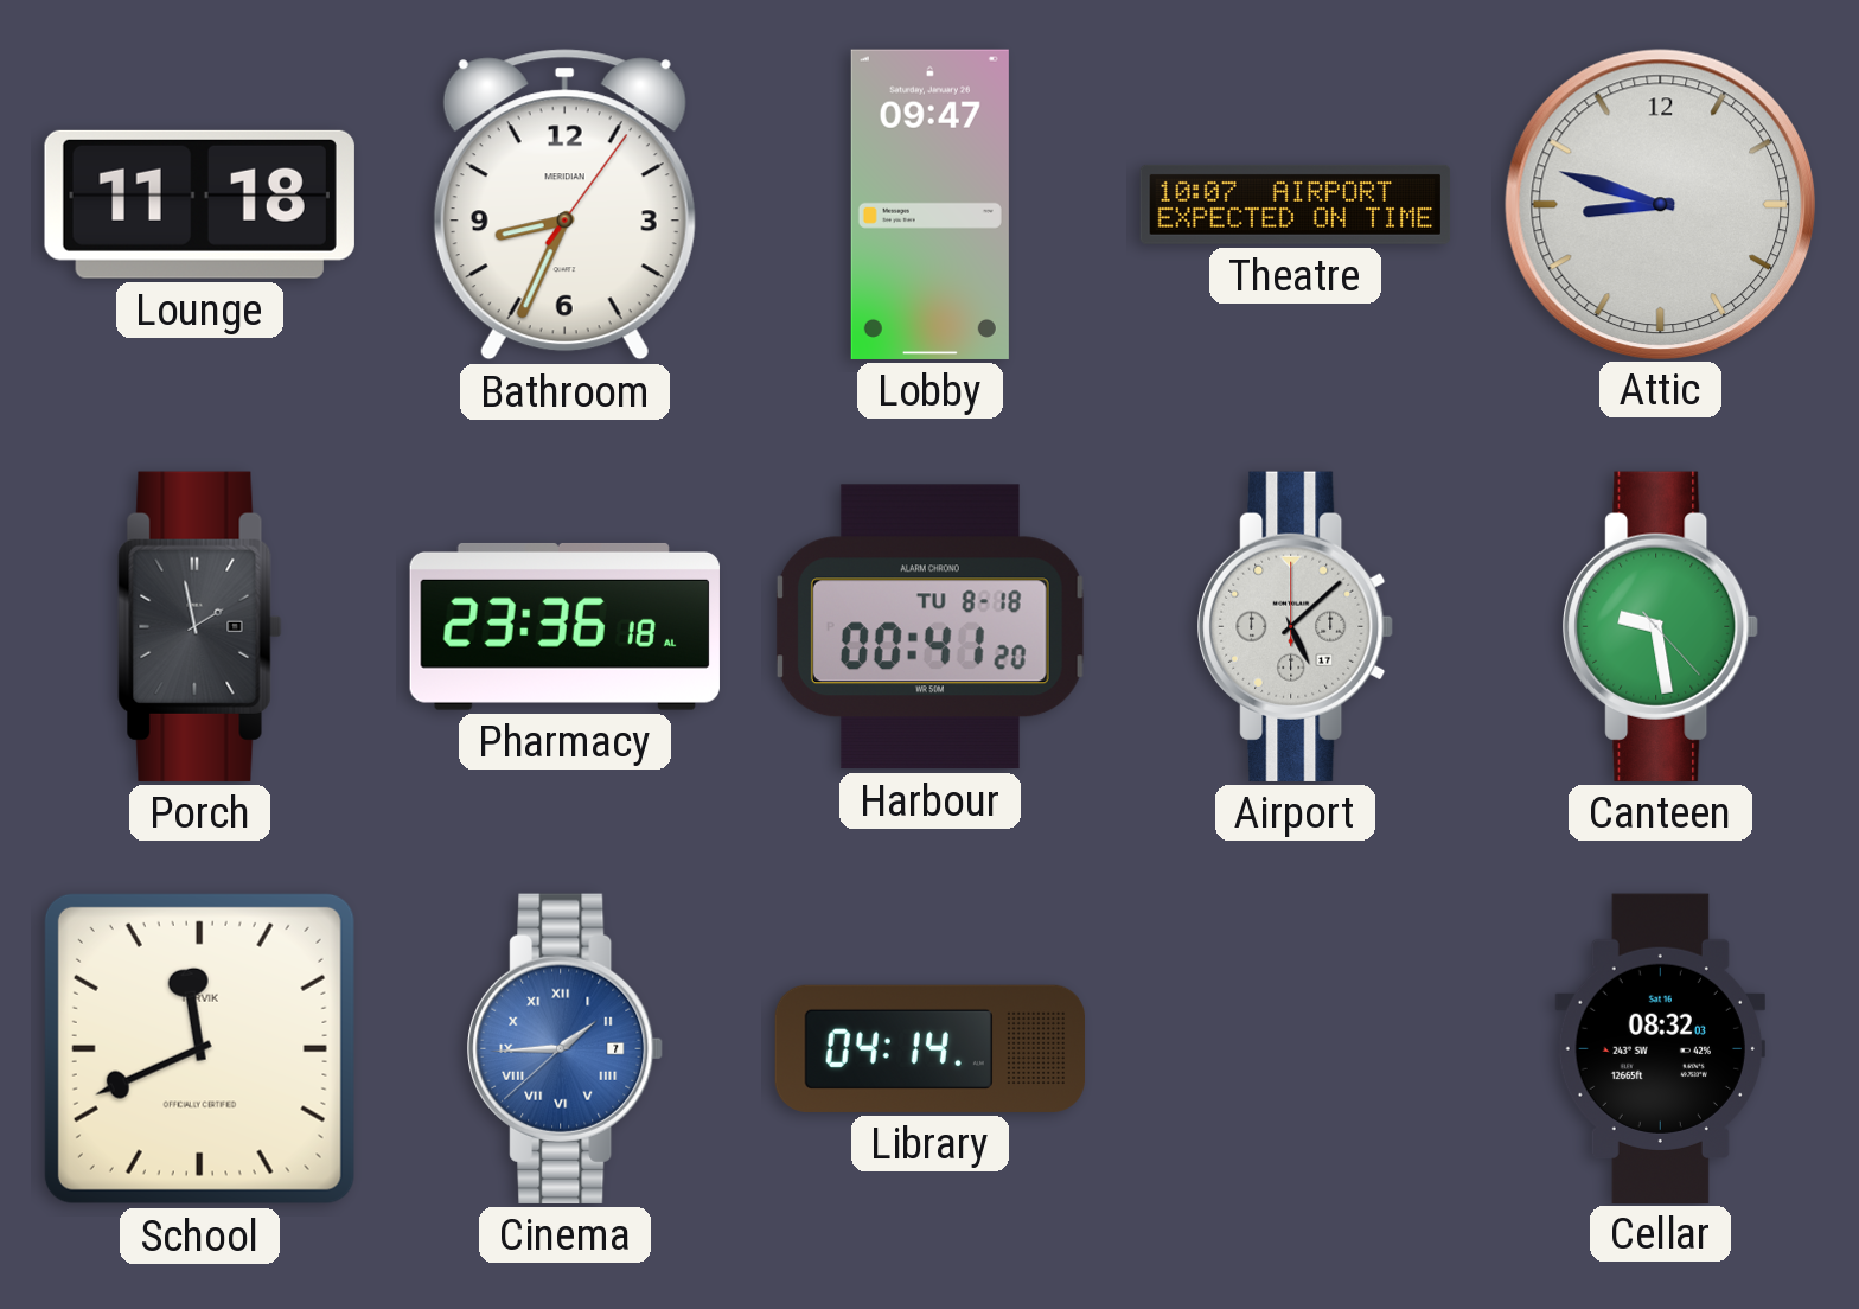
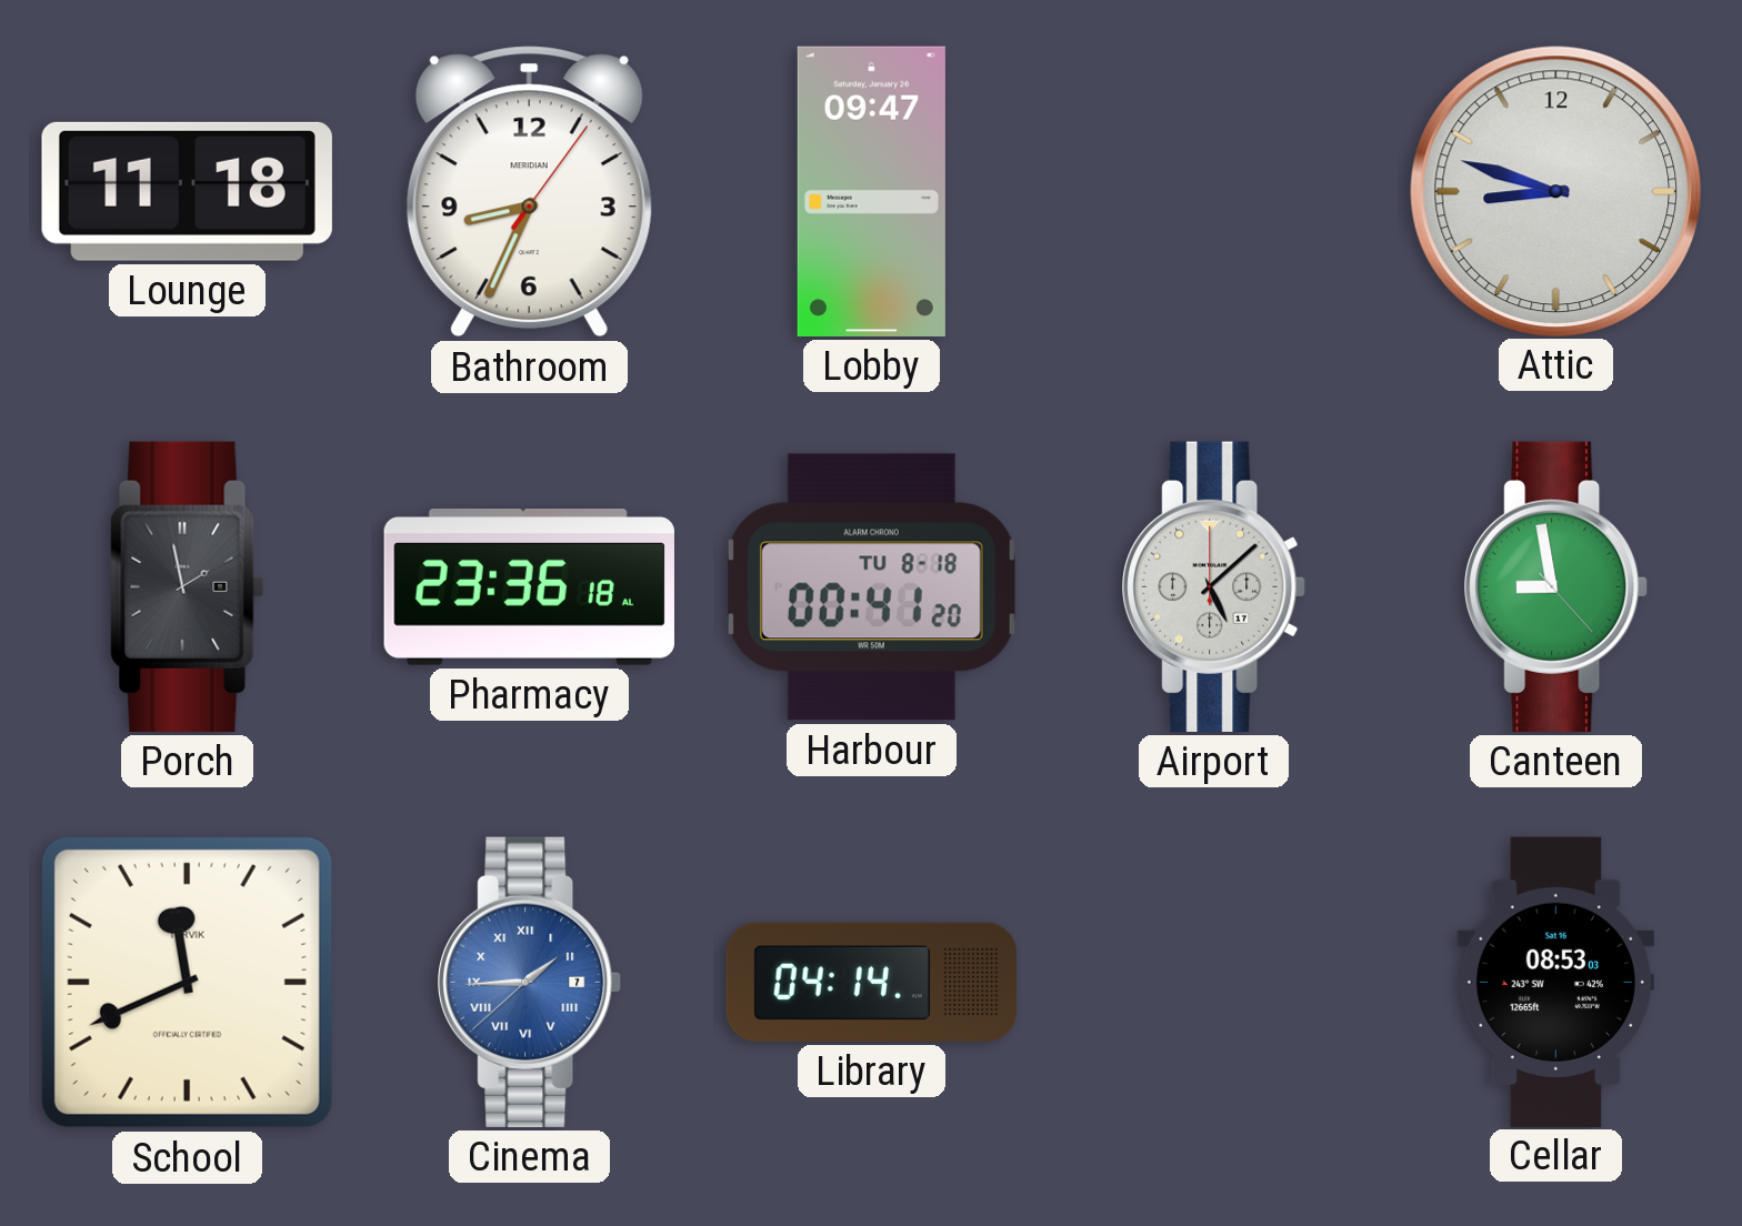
Theatre: 10:07 -> none (1296, 204)
Canteen: 9:28 -> 8:58 (1556, 586)
Cellar: 08:32 -> 08:53 (1555, 982)
